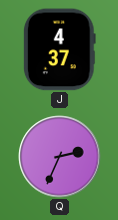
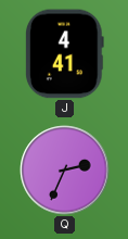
J: 4:37 -> 4:41 (64, 54)
